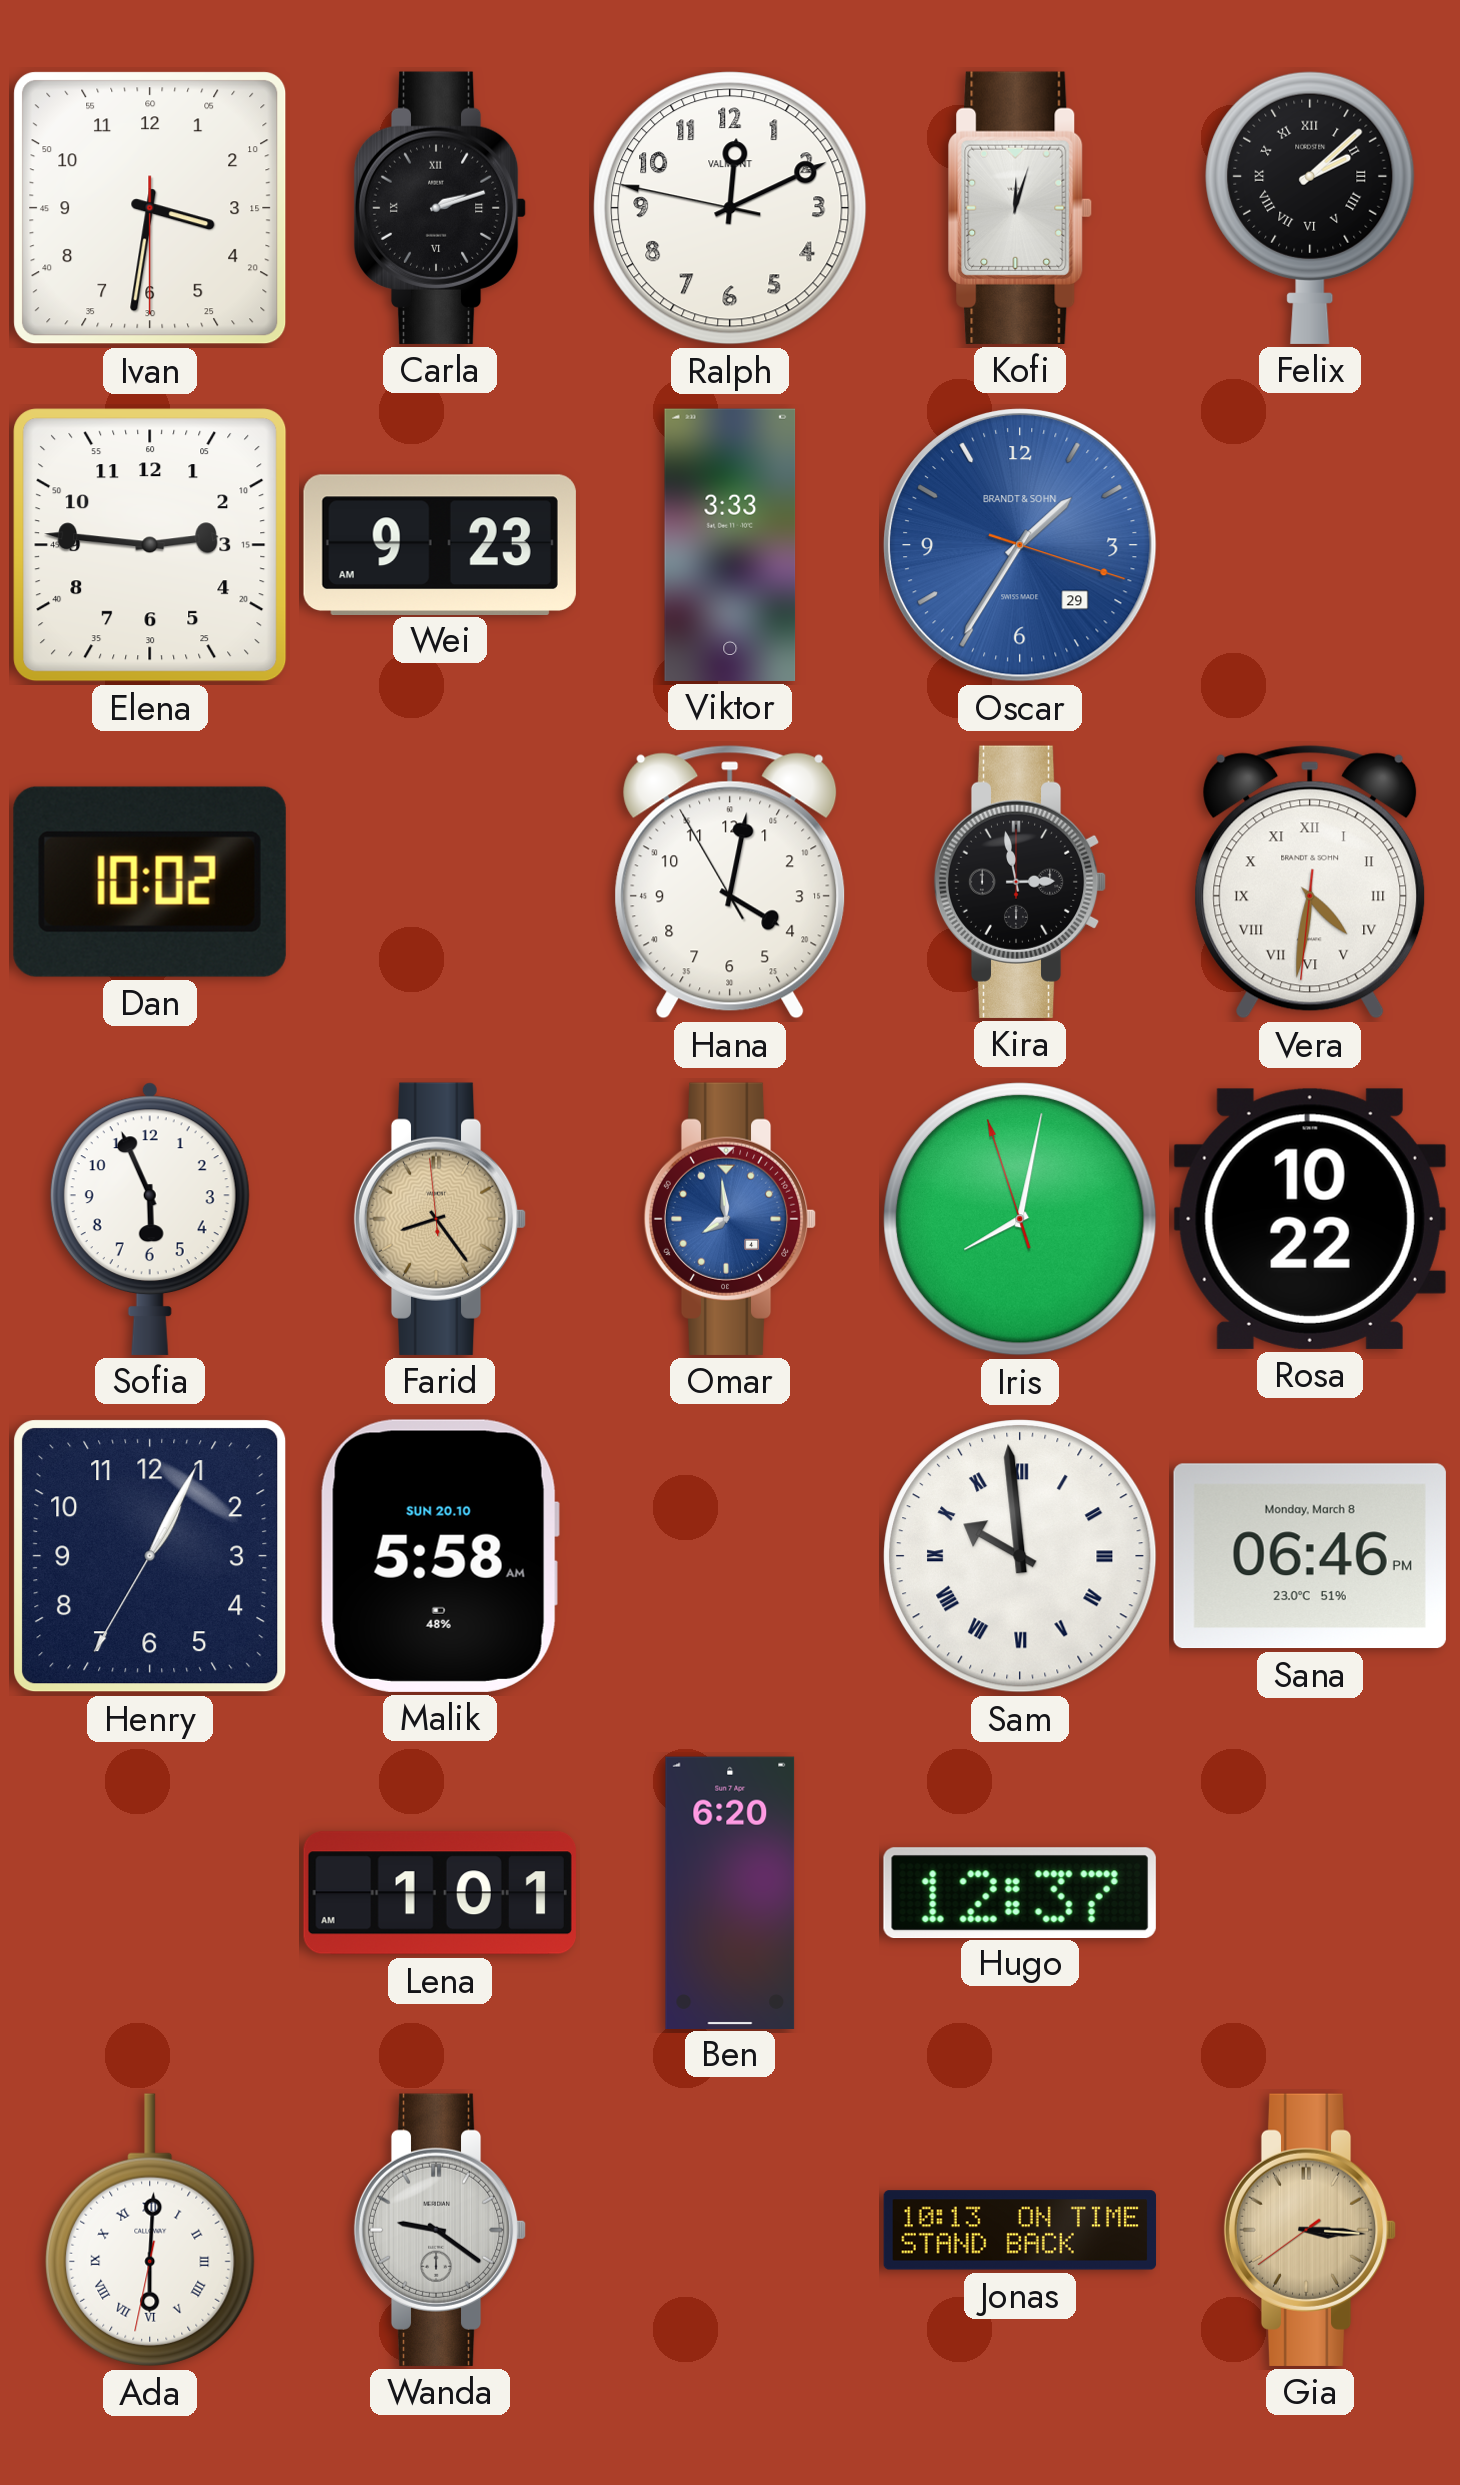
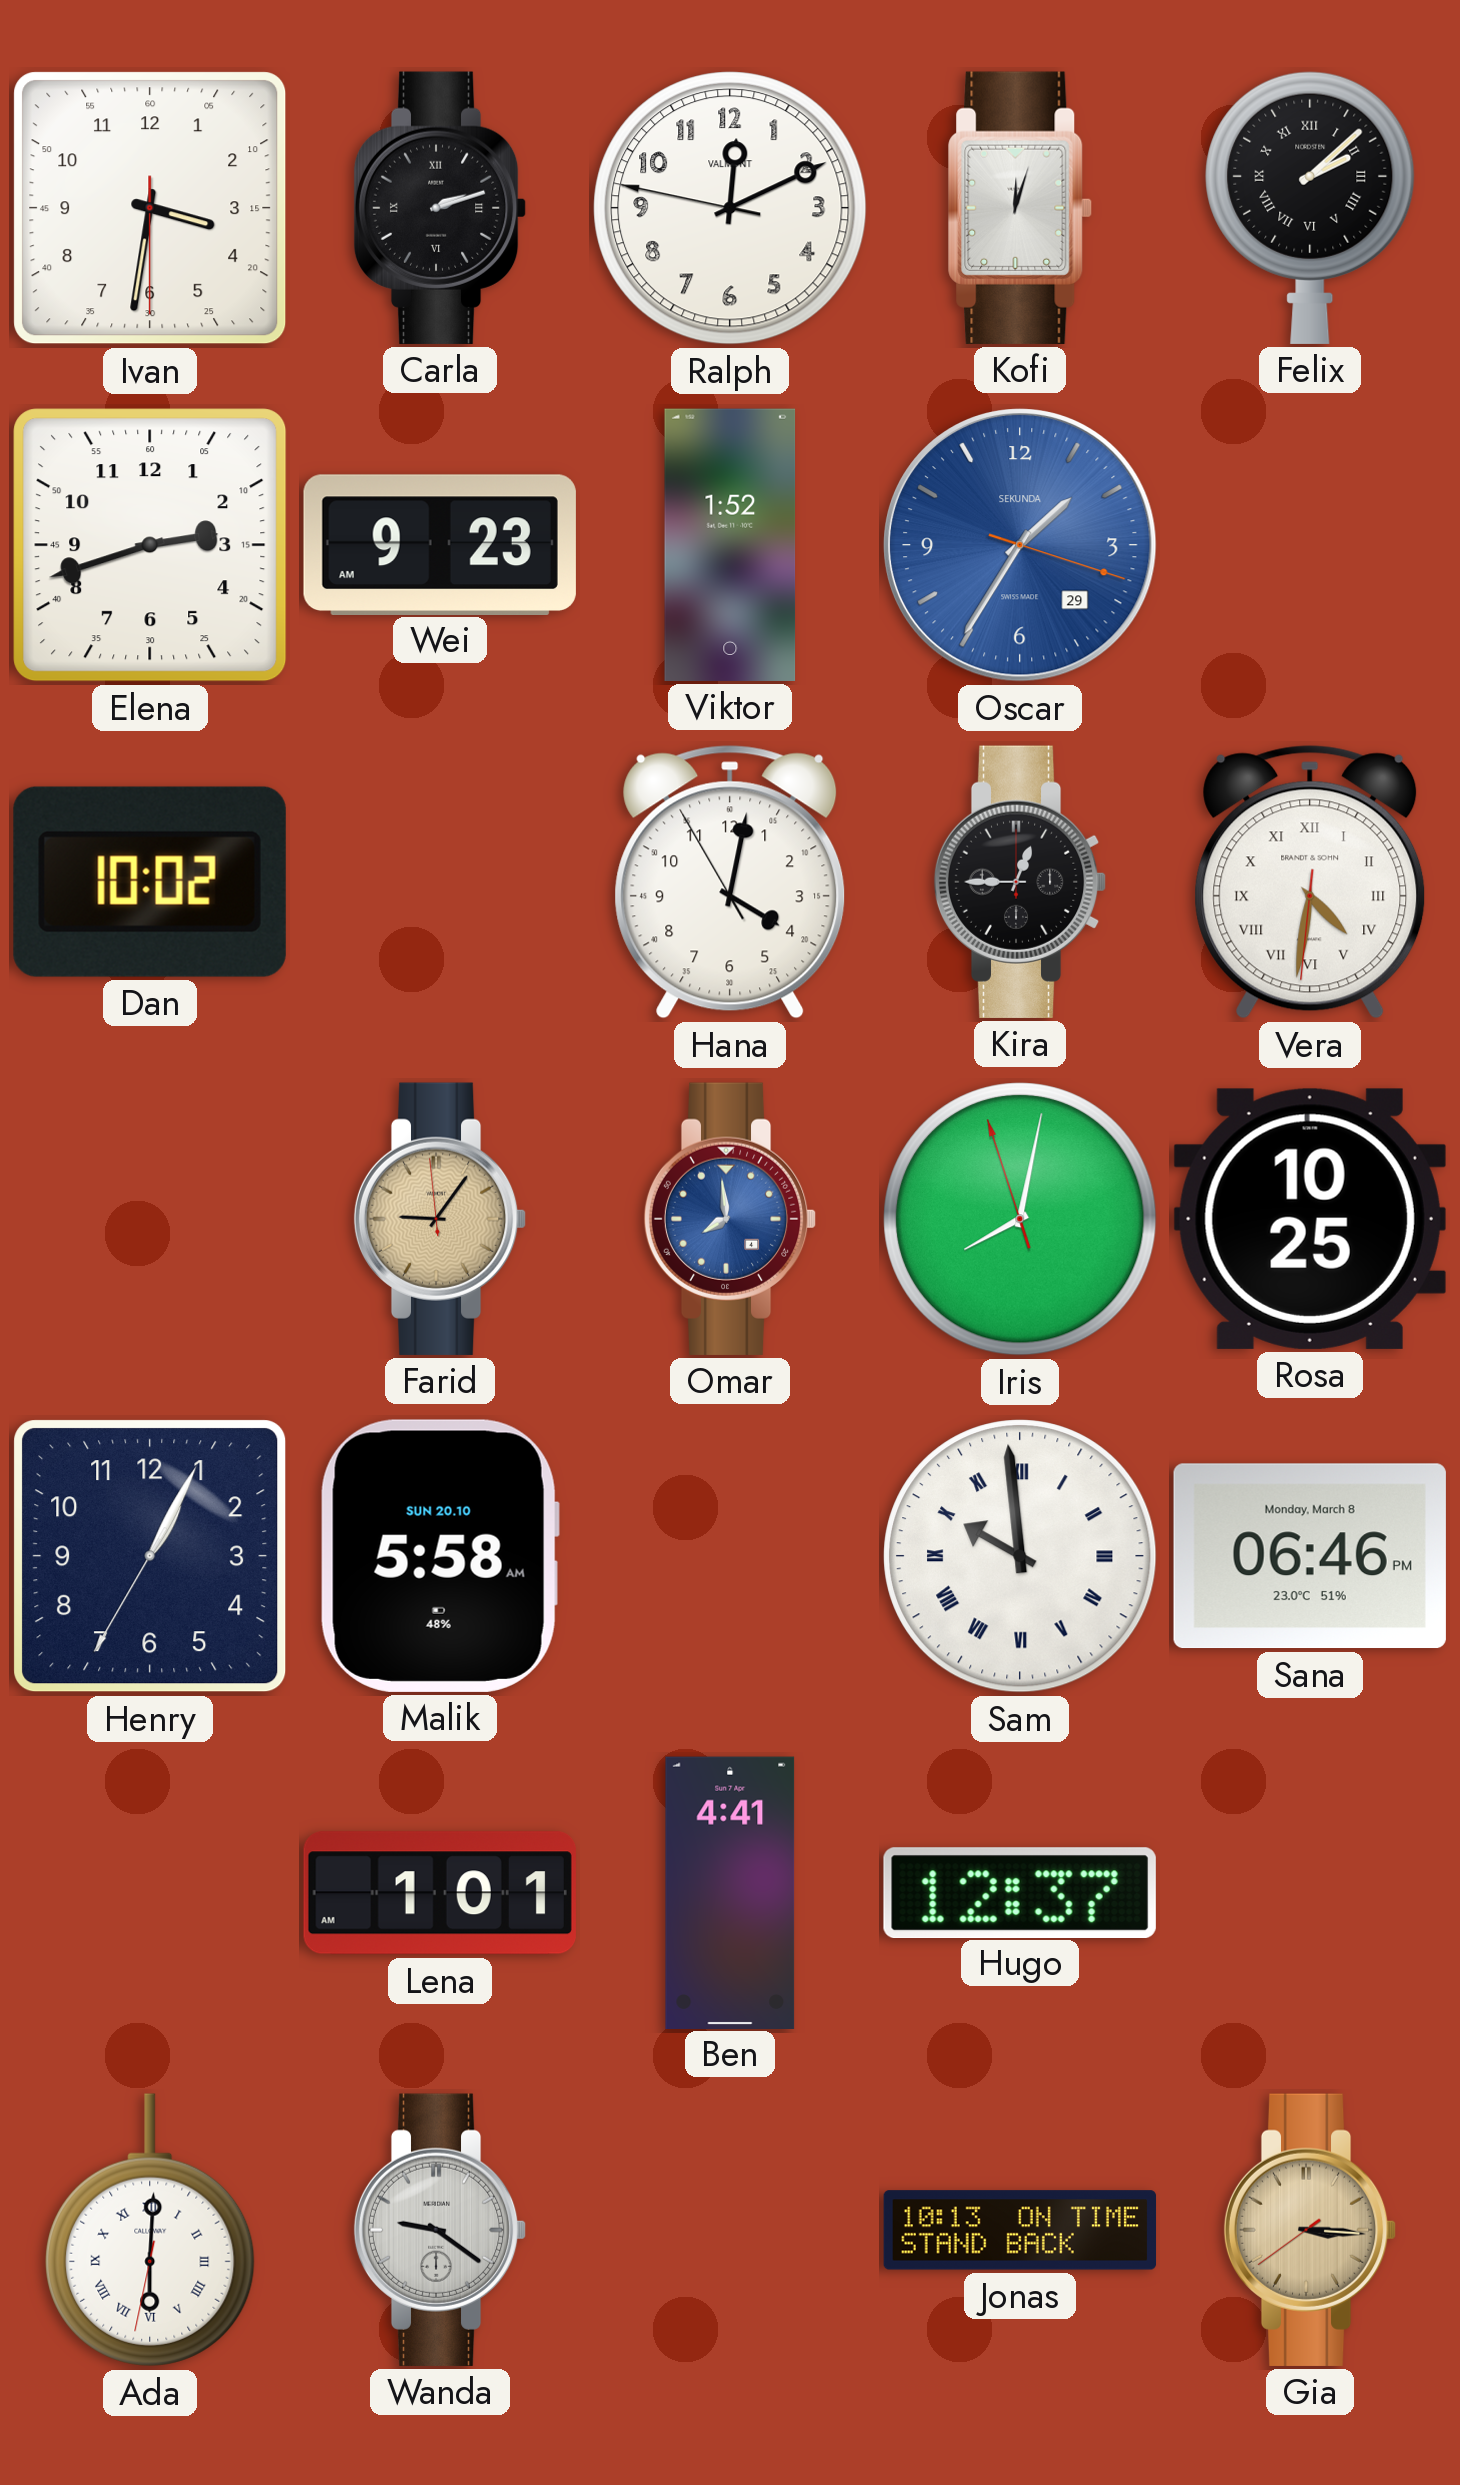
Elena: 2:46 -> 2:42 (150, 545)
Viktor: 3:33 -> 1:52 (730, 545)
Oscar brand: BRANDT & SOHN -> SEKUNDA (1020, 545)
Kira: 2:58 -> 12:45 (1020, 882)
Sofia: 5:56 -> none (150, 1219)
Farid: 8:23 -> 9:05 (440, 1219)
Rosa: 10:22 -> 10:25 (1310, 1219)
Ben: 6:20 -> 4:41 (730, 1892)
